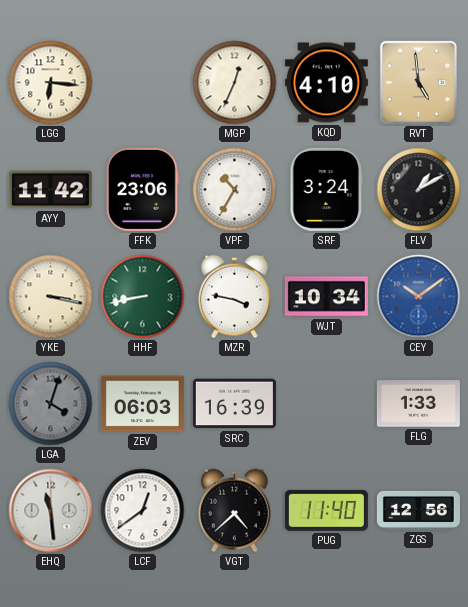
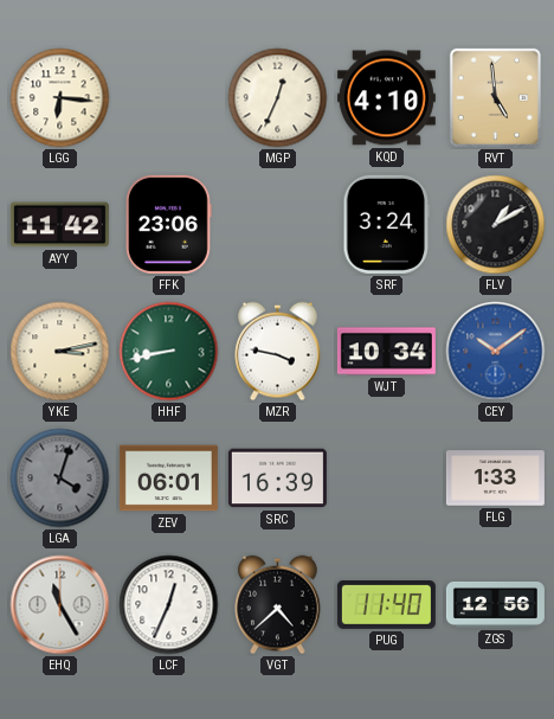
VPF: 10:35 -> none (235, 190)
YKE: 3:17 -> 3:13 (60, 352)
ZEV: 06:03 -> 06:01 (168, 479)
EHQ: 11:29 -> 11:25 (60, 605)
LCF: 12:39 -> 12:34 (169, 605)
